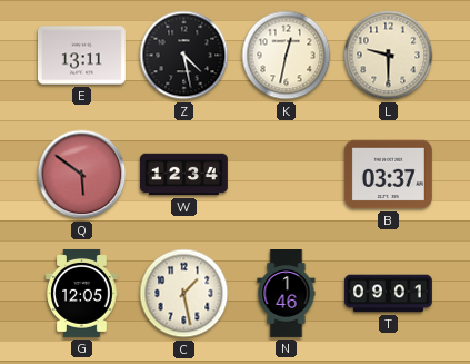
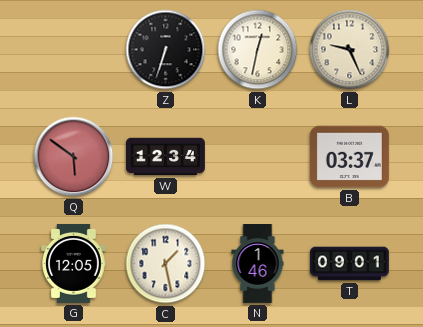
E: 13:11 -> none (81, 56)
Z: 4:28 -> 6:33 (166, 50)
L: 9:30 -> 9:26 (350, 50)
